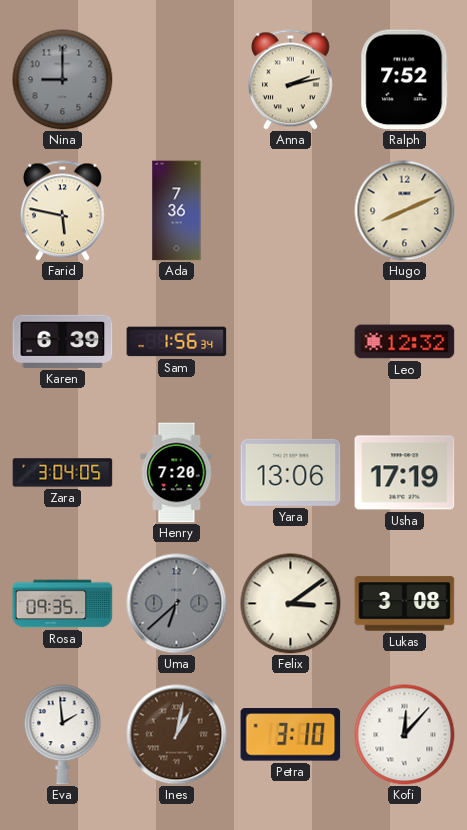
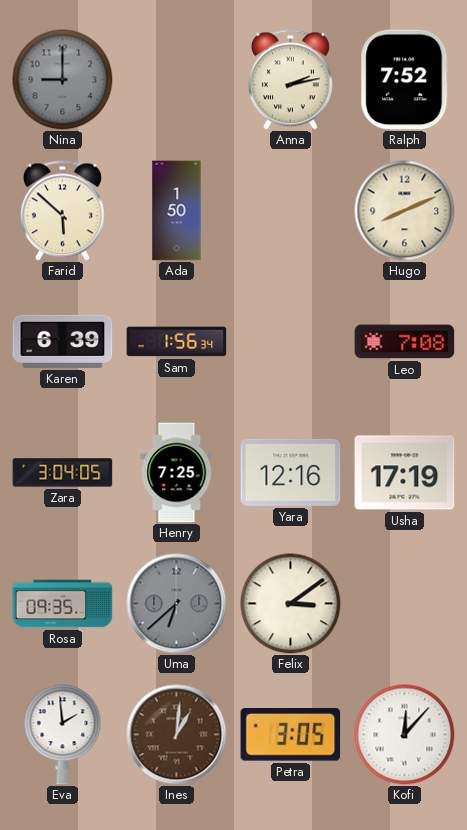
Farid: 5:47 -> 5:52 (62, 211)
Ada: 7:36 -> 1:50 (177, 211)
Leo: 12:32 -> 7:08 (405, 342)
Henry: 7:20 -> 7:25 (177, 473)
Yara: 13:06 -> 12:16 (291, 472)
Lukas: 3:08 -> none (405, 604)
Ines: 1:02 -> 1:01 (177, 735)
Petra: 3:10 -> 3:05 (291, 735)
